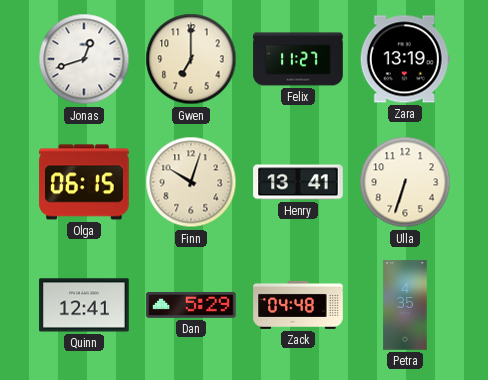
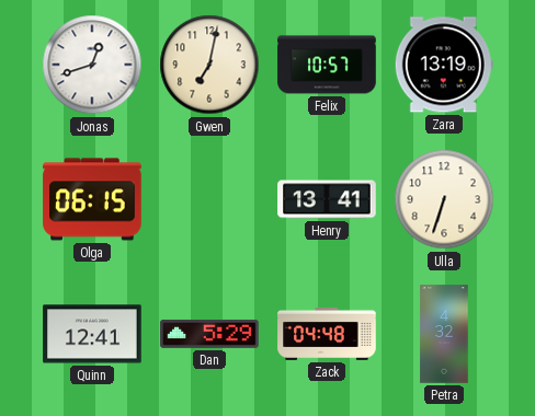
Gwen: 7:00 -> 7:02 (209, 65)
Felix: 11:27 -> 10:57 (327, 65)
Finn: 10:03 -> none (191, 182)
Petra: 4:35 -> 4:32 (444, 334)
